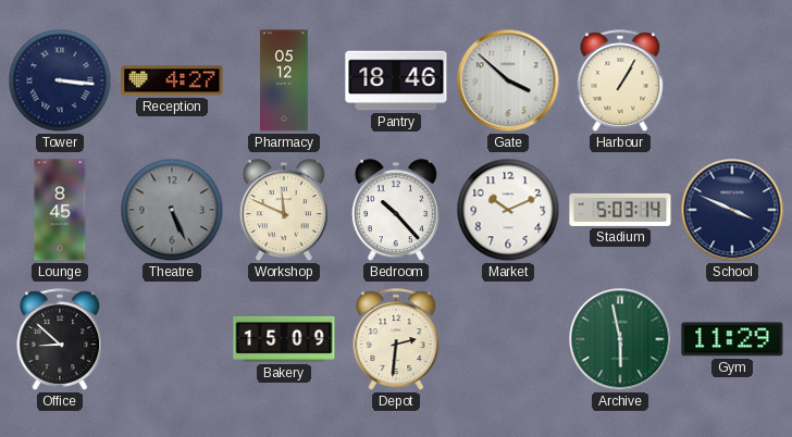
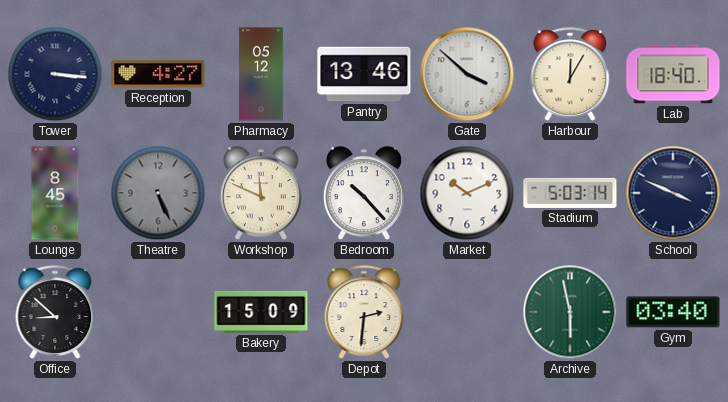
Pantry: 18:46 -> 13:46 (364, 74)
Harbour: 1:05 -> 12:05 (570, 74)
Lab: none -> 18:40 (673, 74)
Gym: 11:29 -> 03:40 (673, 312)
